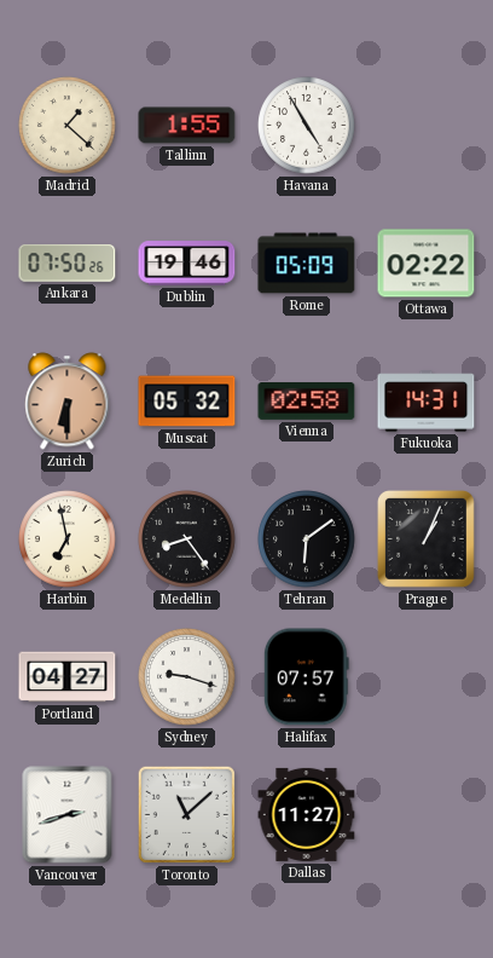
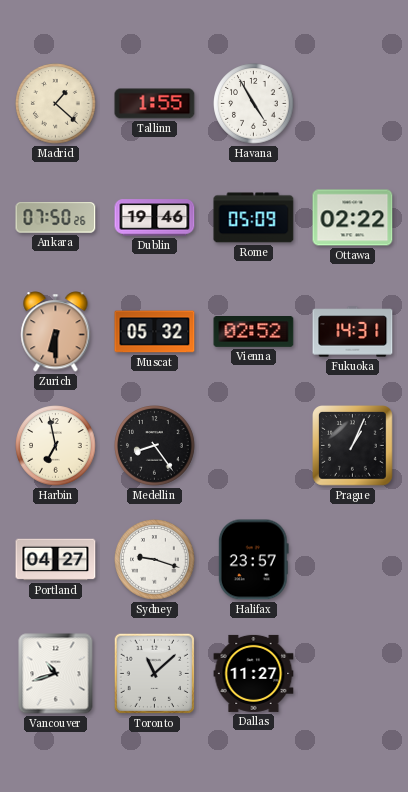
Vienna: 02:58 -> 02:52 (254, 332)
Tehran: 6:09 -> none (307, 539)
Halifax: 07:57 -> 23:57 (253, 560)
Vancouver: 2:42 -> 10:42 (56, 674)
